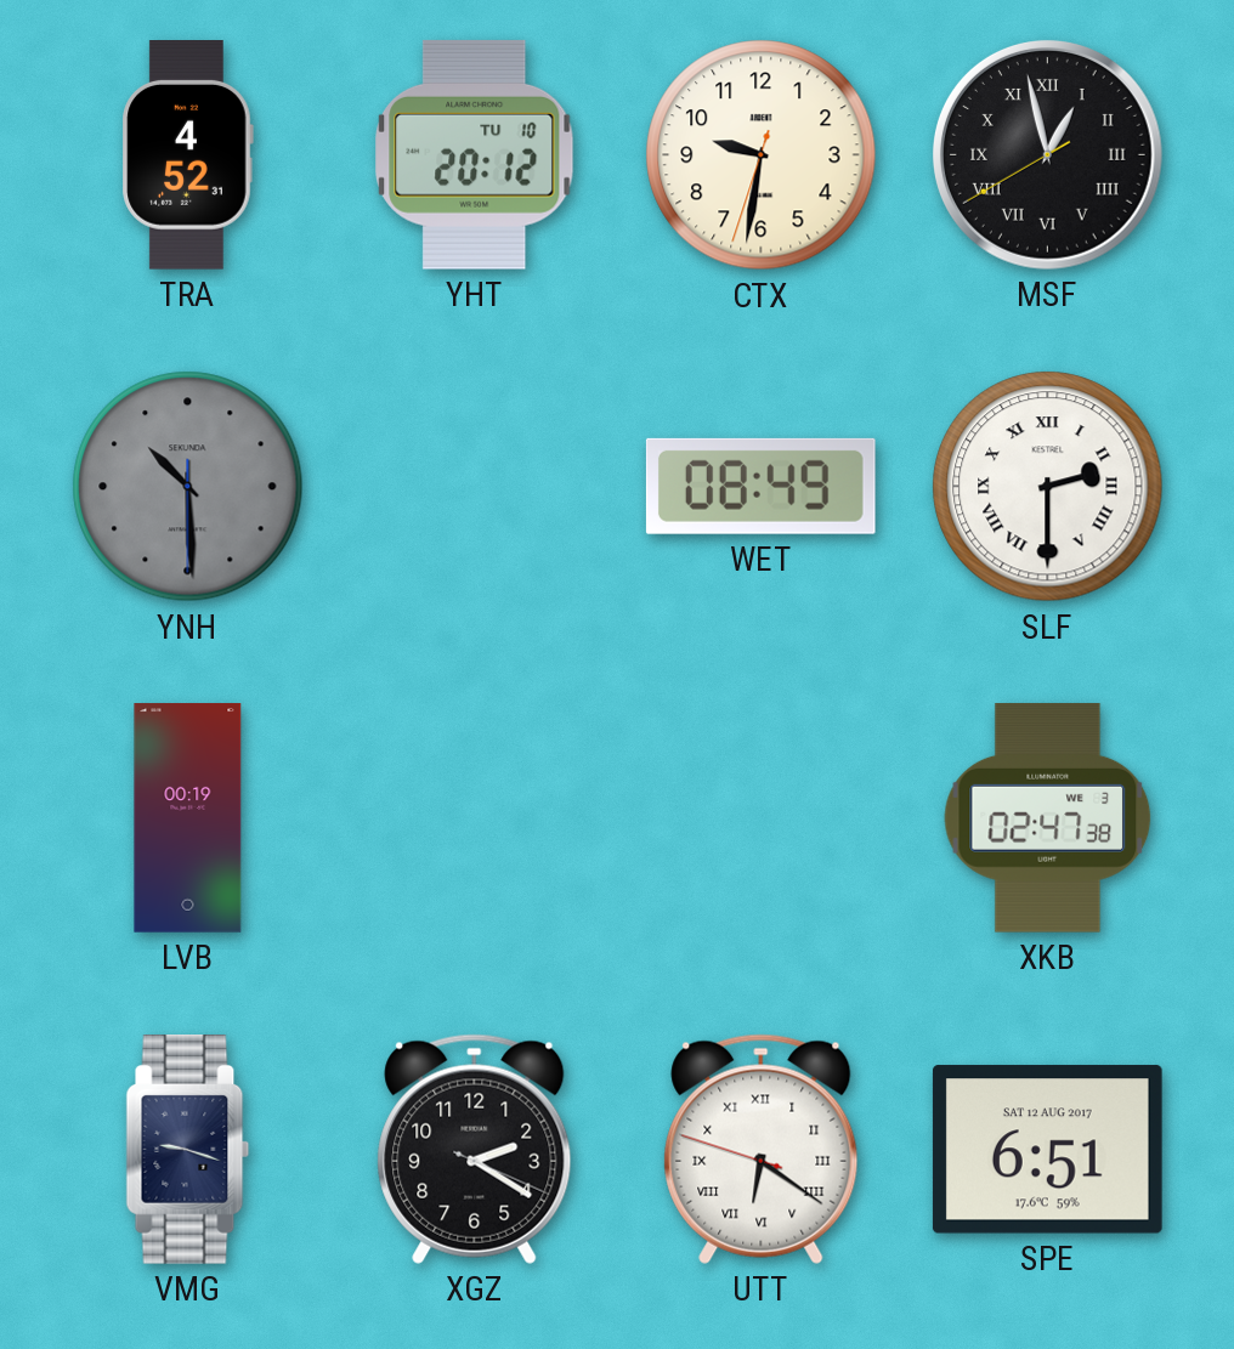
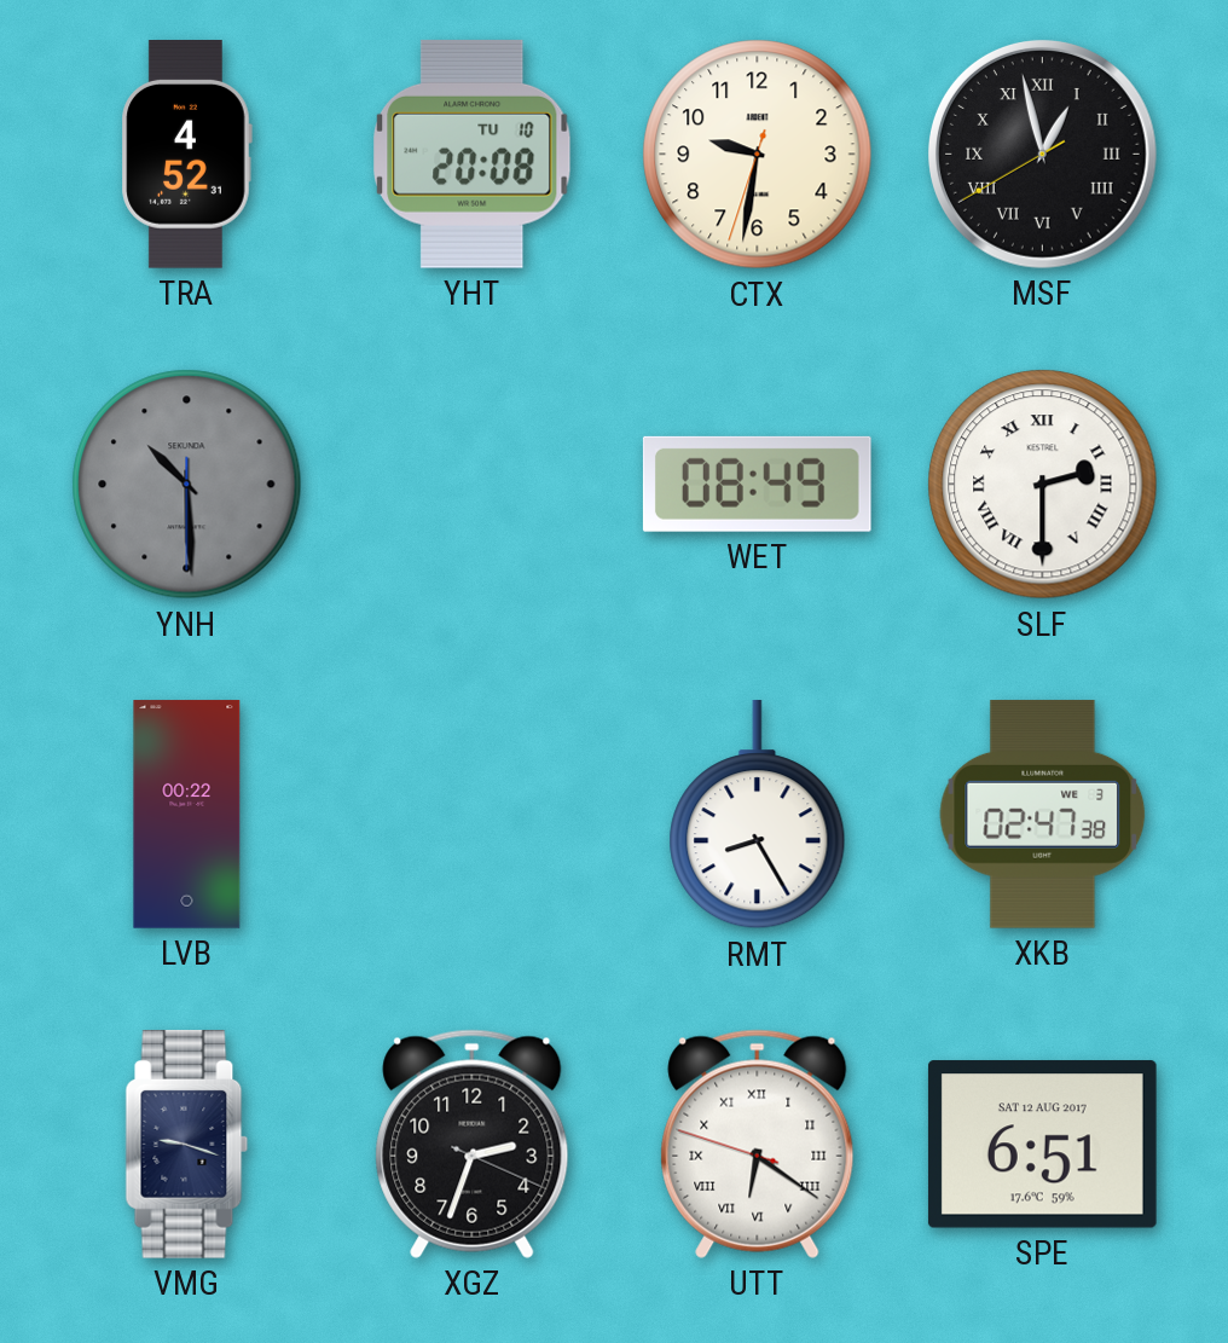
YHT: 20:12 -> 20:08 (473, 154)
LVB: 00:19 -> 00:22 (187, 815)
RMT: none -> 8:25 (758, 815)
XGZ: 2:20 -> 2:33 (473, 1144)
